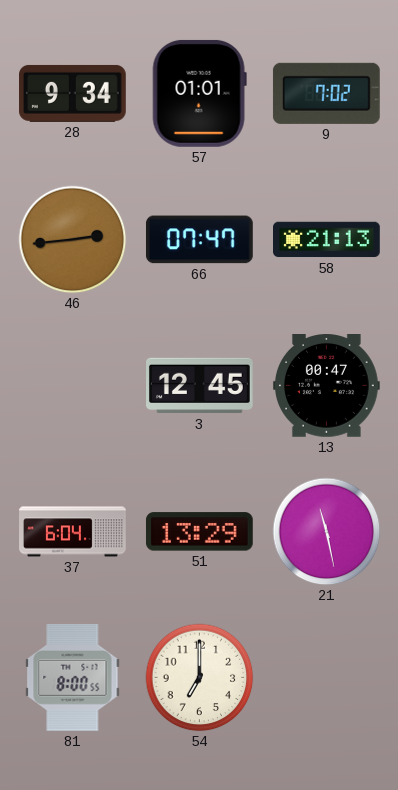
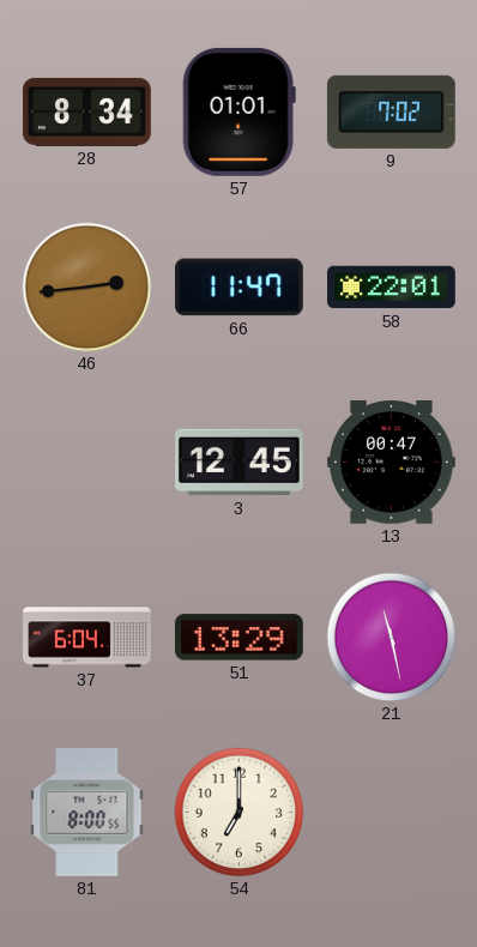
28: 9:34 -> 8:34 (87, 111)
66: 07:47 -> 11:47 (238, 288)
58: 21:13 -> 22:01 (392, 288)
